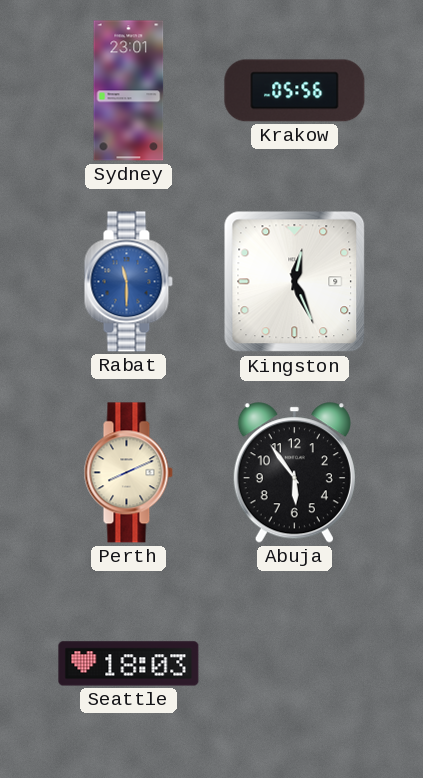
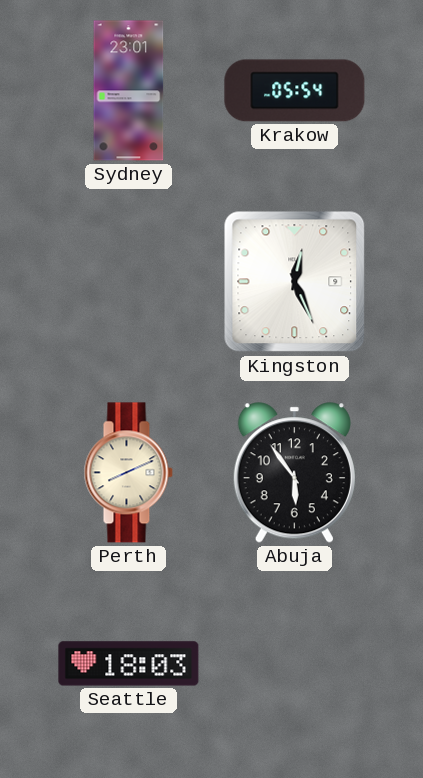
Krakow: 05:56 -> 05:54 (295, 91)
Rabat: 11:30 -> none (128, 282)
